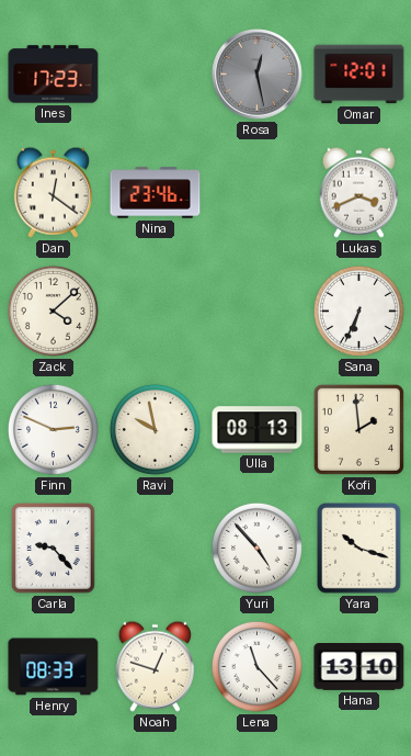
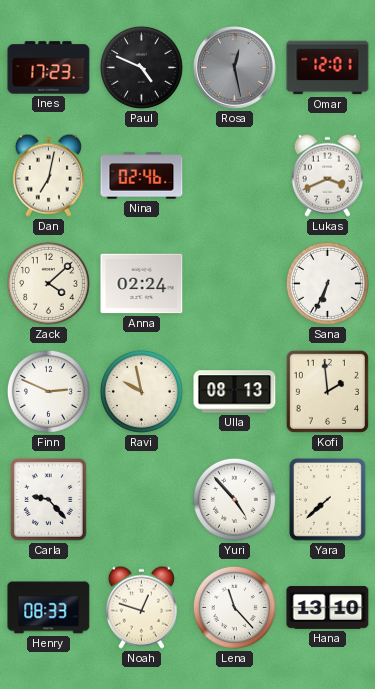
Paul: none -> 4:49 (141, 67)
Dan: 12:21 -> 7:02 (48, 175)
Nina: 23:46 -> 02:46 (142, 176)
Anna: none -> 02:24 (142, 284)
Yara: 10:18 -> 7:38 (328, 500)
